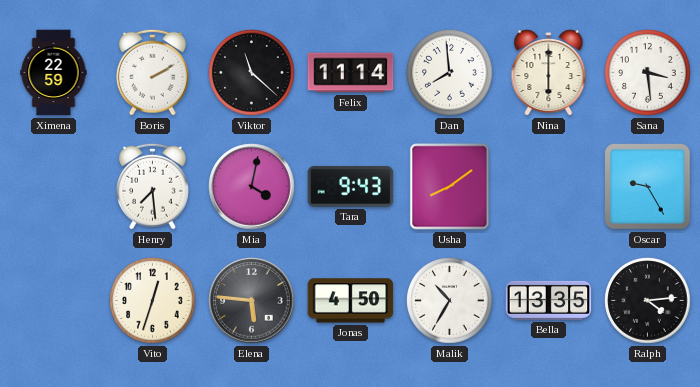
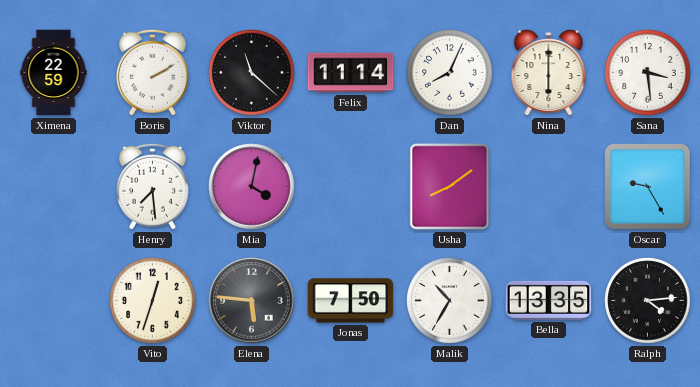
Dan: 7:59 -> 8:04 (450, 73)
Tara: 9:43 -> none (351, 187)
Jonas: 4:50 -> 7:50 (351, 301)
